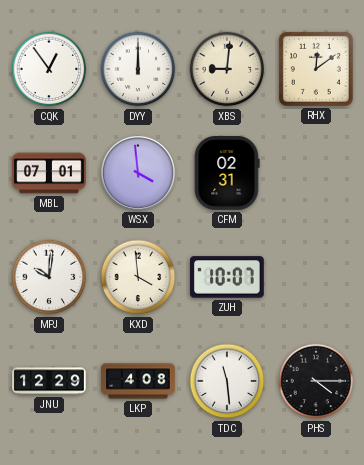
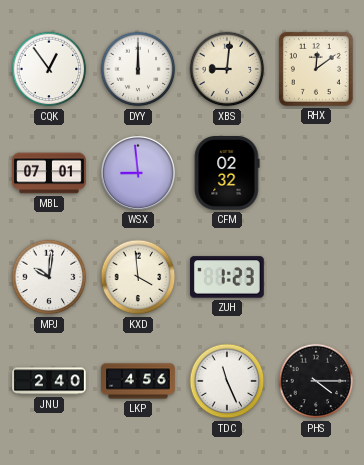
WSX: 3:59 -> 8:59 (138, 173)
CFM: 02:31 -> 02:32 (227, 174)
ZUH: 10:07 -> 1:23 (228, 277)
JNU: 12:29 -> 2:40 (49, 381)
LKP: 4:08 -> 4:56 (138, 381)
TDC: 11:29 -> 11:26 (227, 381)
